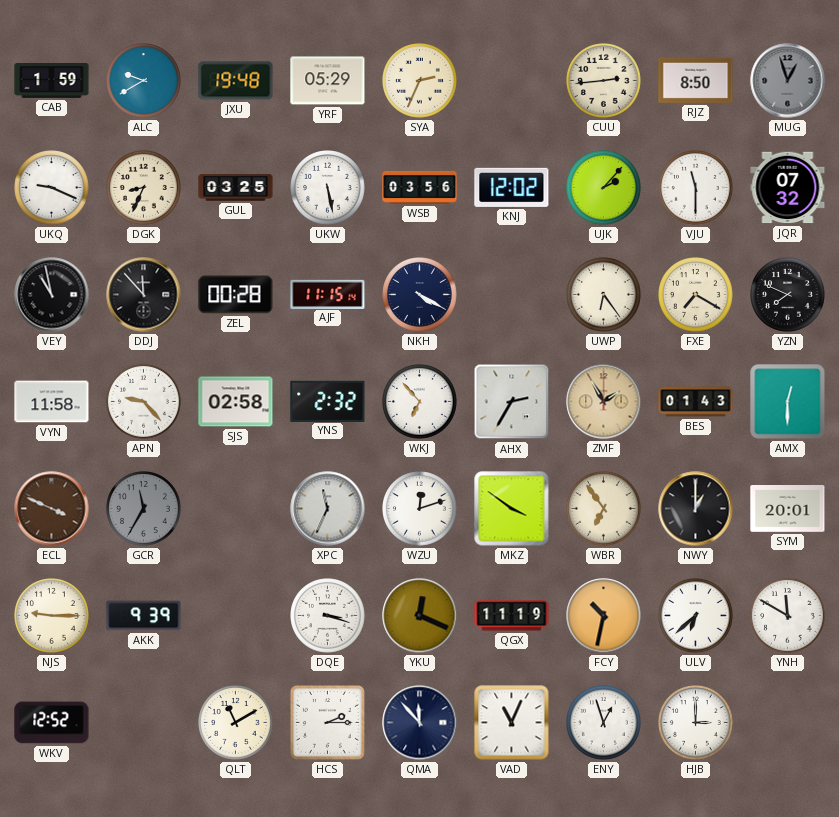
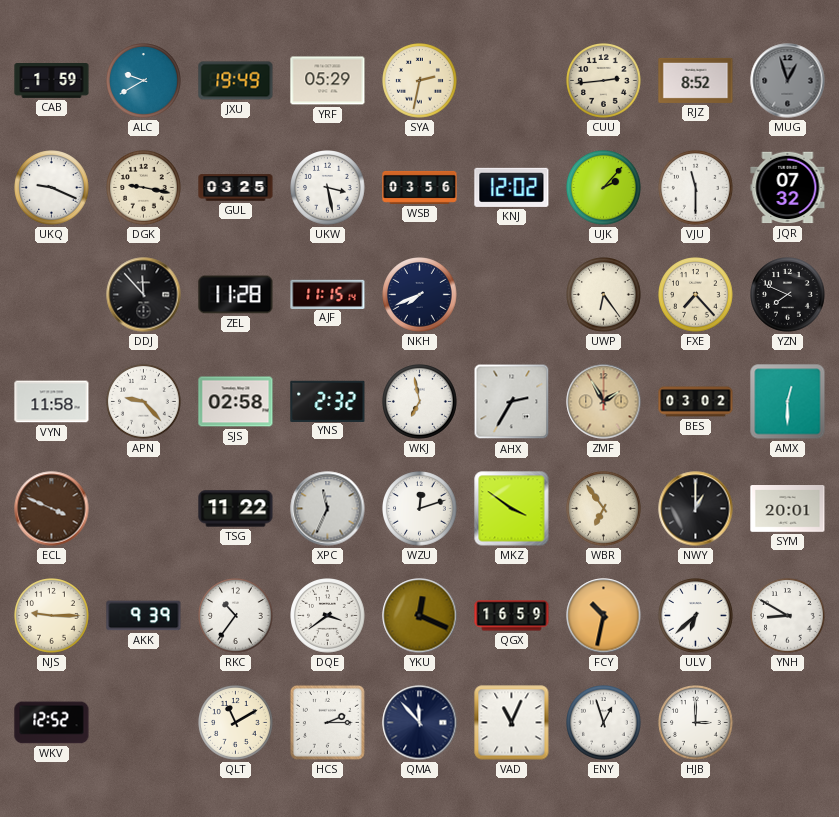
JXU: 19:48 -> 19:49 (236, 81)
SYA: 2:34 -> 2:32 (420, 81)
RJZ: 8:50 -> 8:52 (696, 80)
DGK: 8:34 -> 9:17 (144, 188)
UKW: 5:28 -> 3:28 (328, 188)
VEY: 10:58 -> none (52, 295)
ZEL: 00:28 -> 11:28 (236, 295)
NKH: 4:20 -> 7:41 (420, 295)
FXE: 7:20 -> 7:23 (696, 295)
WKJ: 6:53 -> 6:58 (420, 402)
BES: 01:43 -> 03:02 (696, 402)
GCR: 11:35 -> none (144, 509)
TSG: none -> 11:22 (236, 509)
RKC: none -> 10:36 (236, 616)
DQE: 3:18 -> 3:39 (328, 616)
QGX: 11:19 -> 16:59 (512, 616)
YNH: 11:50 -> 8:50 (788, 616)
